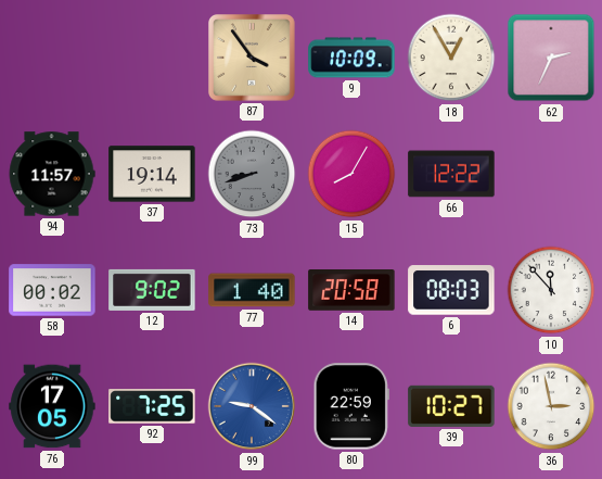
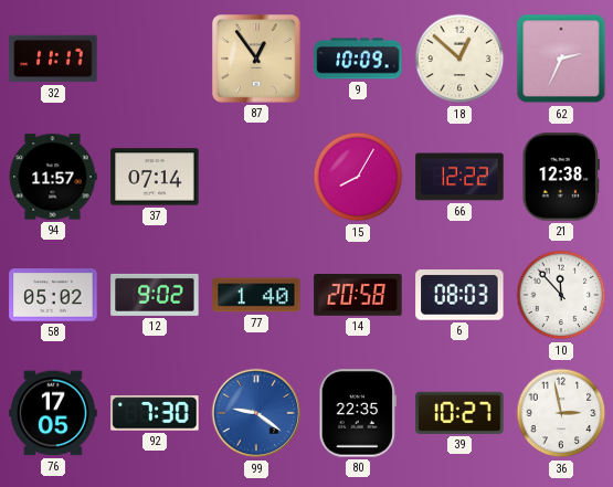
32: none -> 11:17 (53, 59)
87: 3:54 -> 12:54 (257, 60)
18: 12:55 -> 12:52 (459, 59)
37: 19:14 -> 07:14 (155, 177)
73: 8:42 -> none (252, 174)
21: none -> 12:38 (561, 177)
58: 00:02 -> 05:02 (53, 295)
92: 7:25 -> 7:30 (155, 413)
80: 22:59 -> 22:35 (358, 413)
